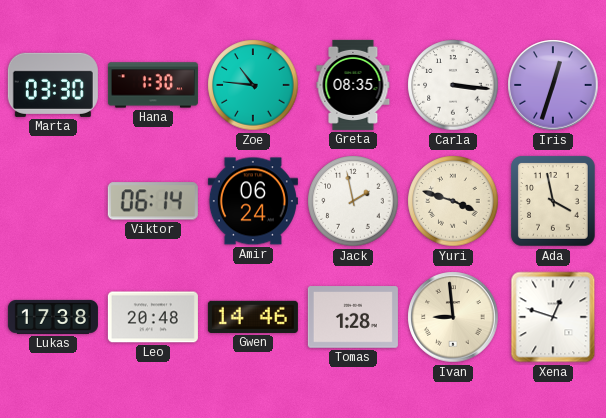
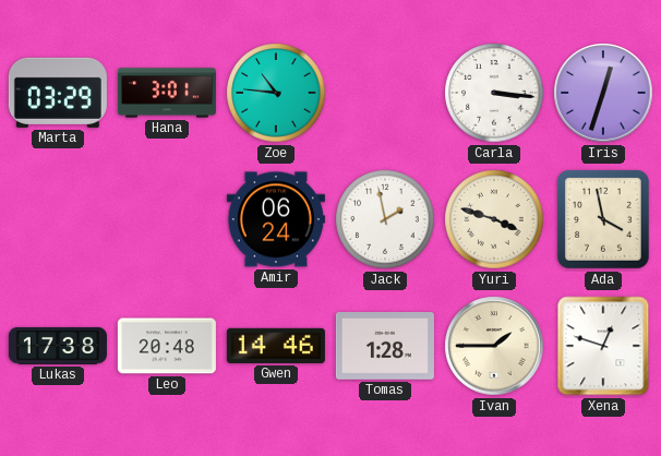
Marta: 03:30 -> 03:29 (58, 93)
Hana: 1:30 -> 3:01 (167, 93)
Greta: 08:35 -> none (353, 85)
Viktor: 06:14 -> none (153, 201)
Ivan: 8:59 -> 1:45 (494, 346)
